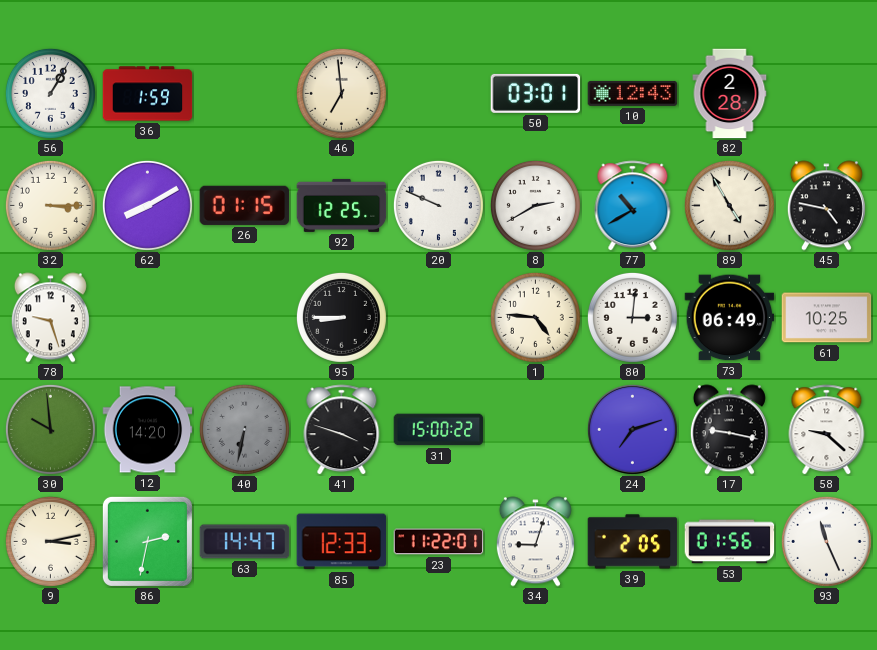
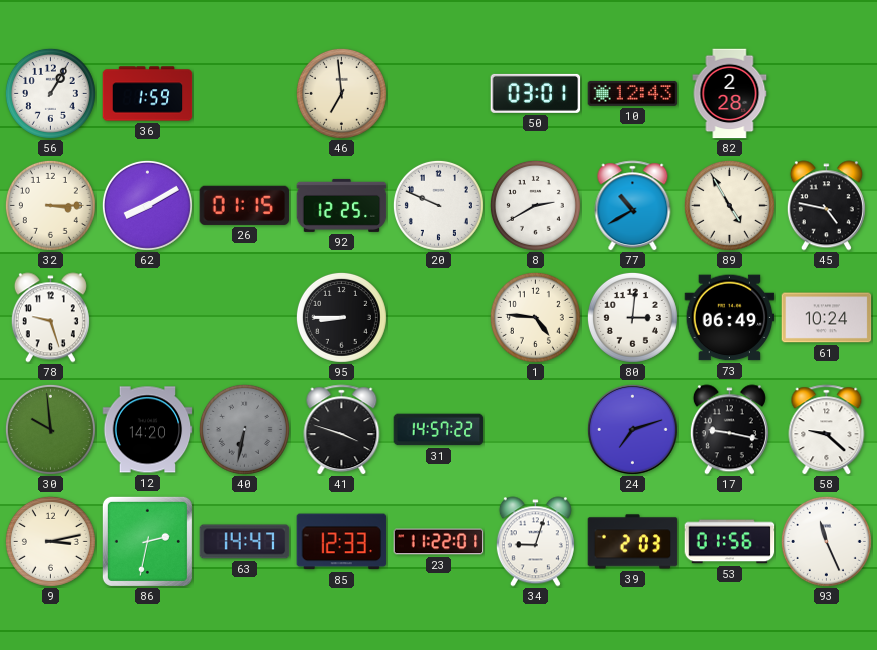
61: 10:25 -> 10:24 (827, 318)
31: 15:00 -> 14:57 (439, 430)
39: 2:05 -> 2:03 (633, 542)
